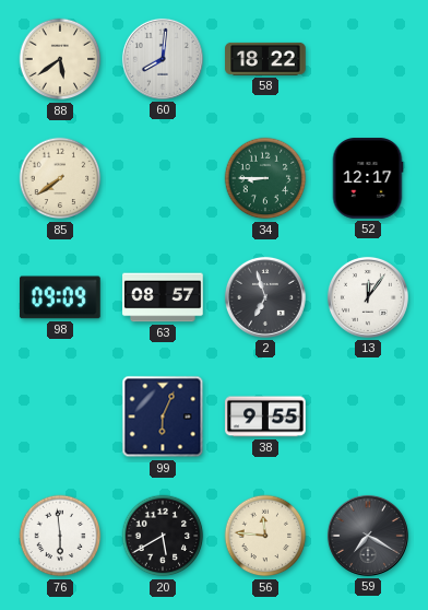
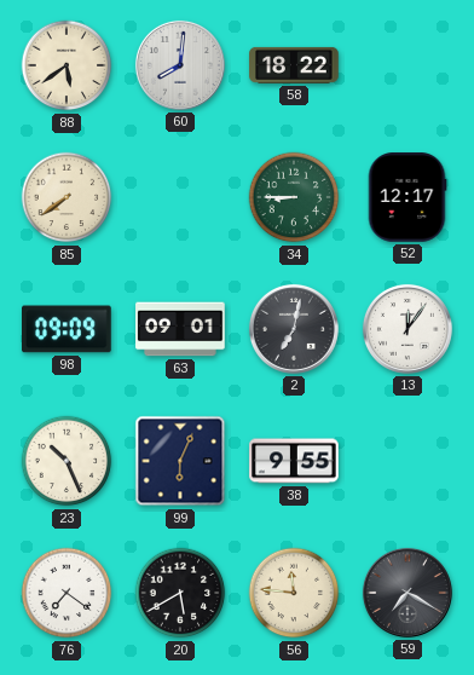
63: 08:57 -> 09:01 (180, 329)
2: 6:57 -> 7:02 (294, 329)
23: none -> 10:26 (67, 461)
76: 5:59 -> 7:21 (67, 593)
